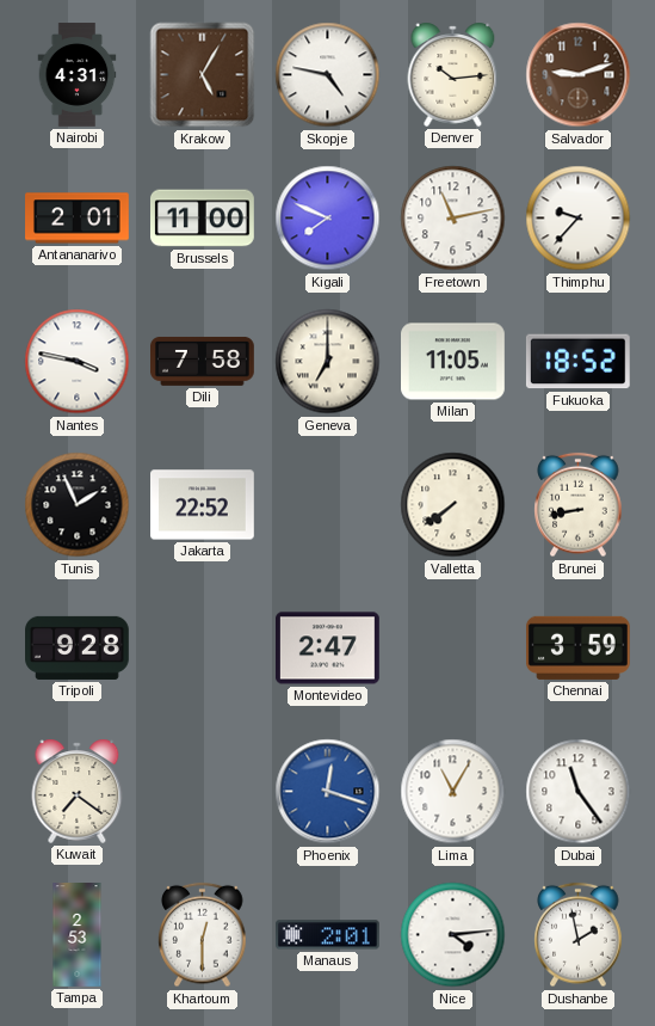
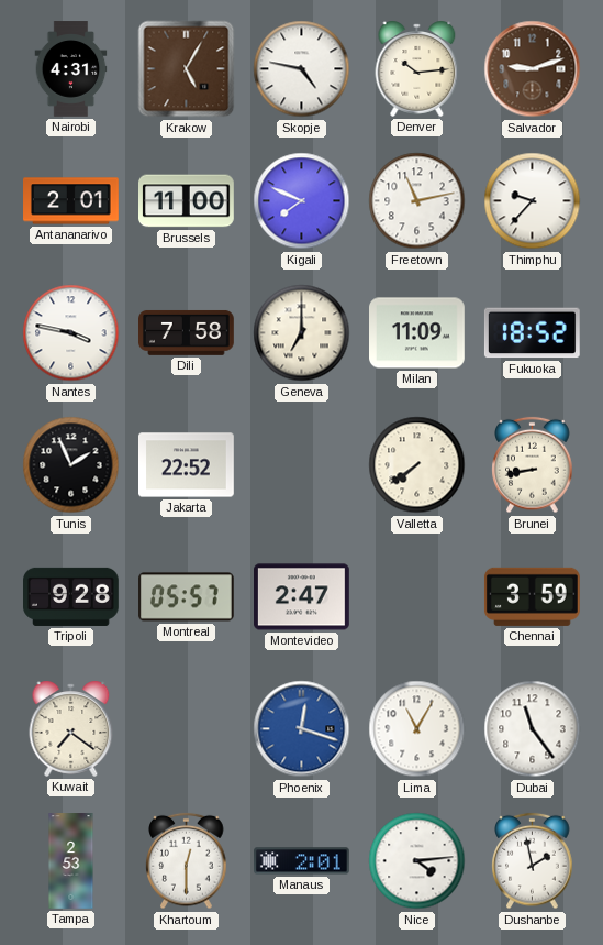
Milan: 11:05 -> 11:09 (417, 333)
Montreal: none -> 05:57 (187, 597)
